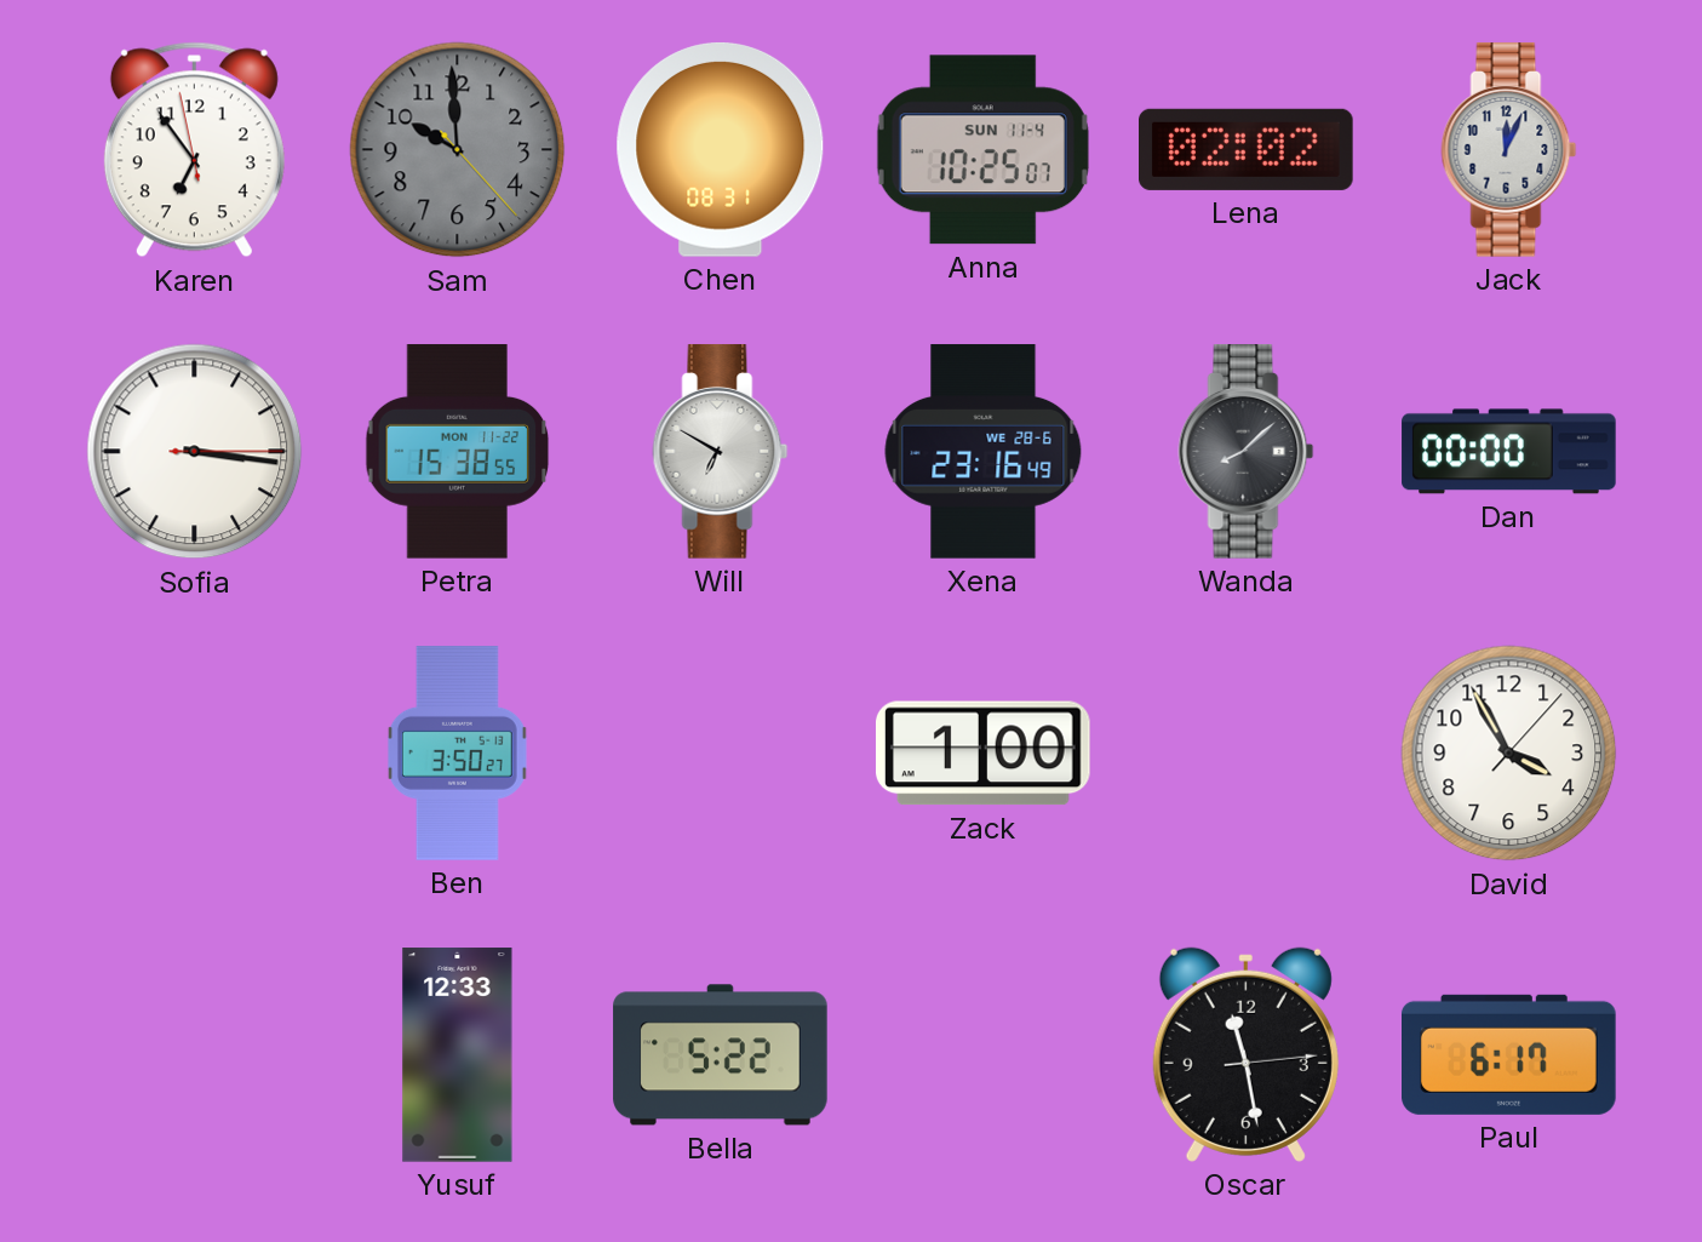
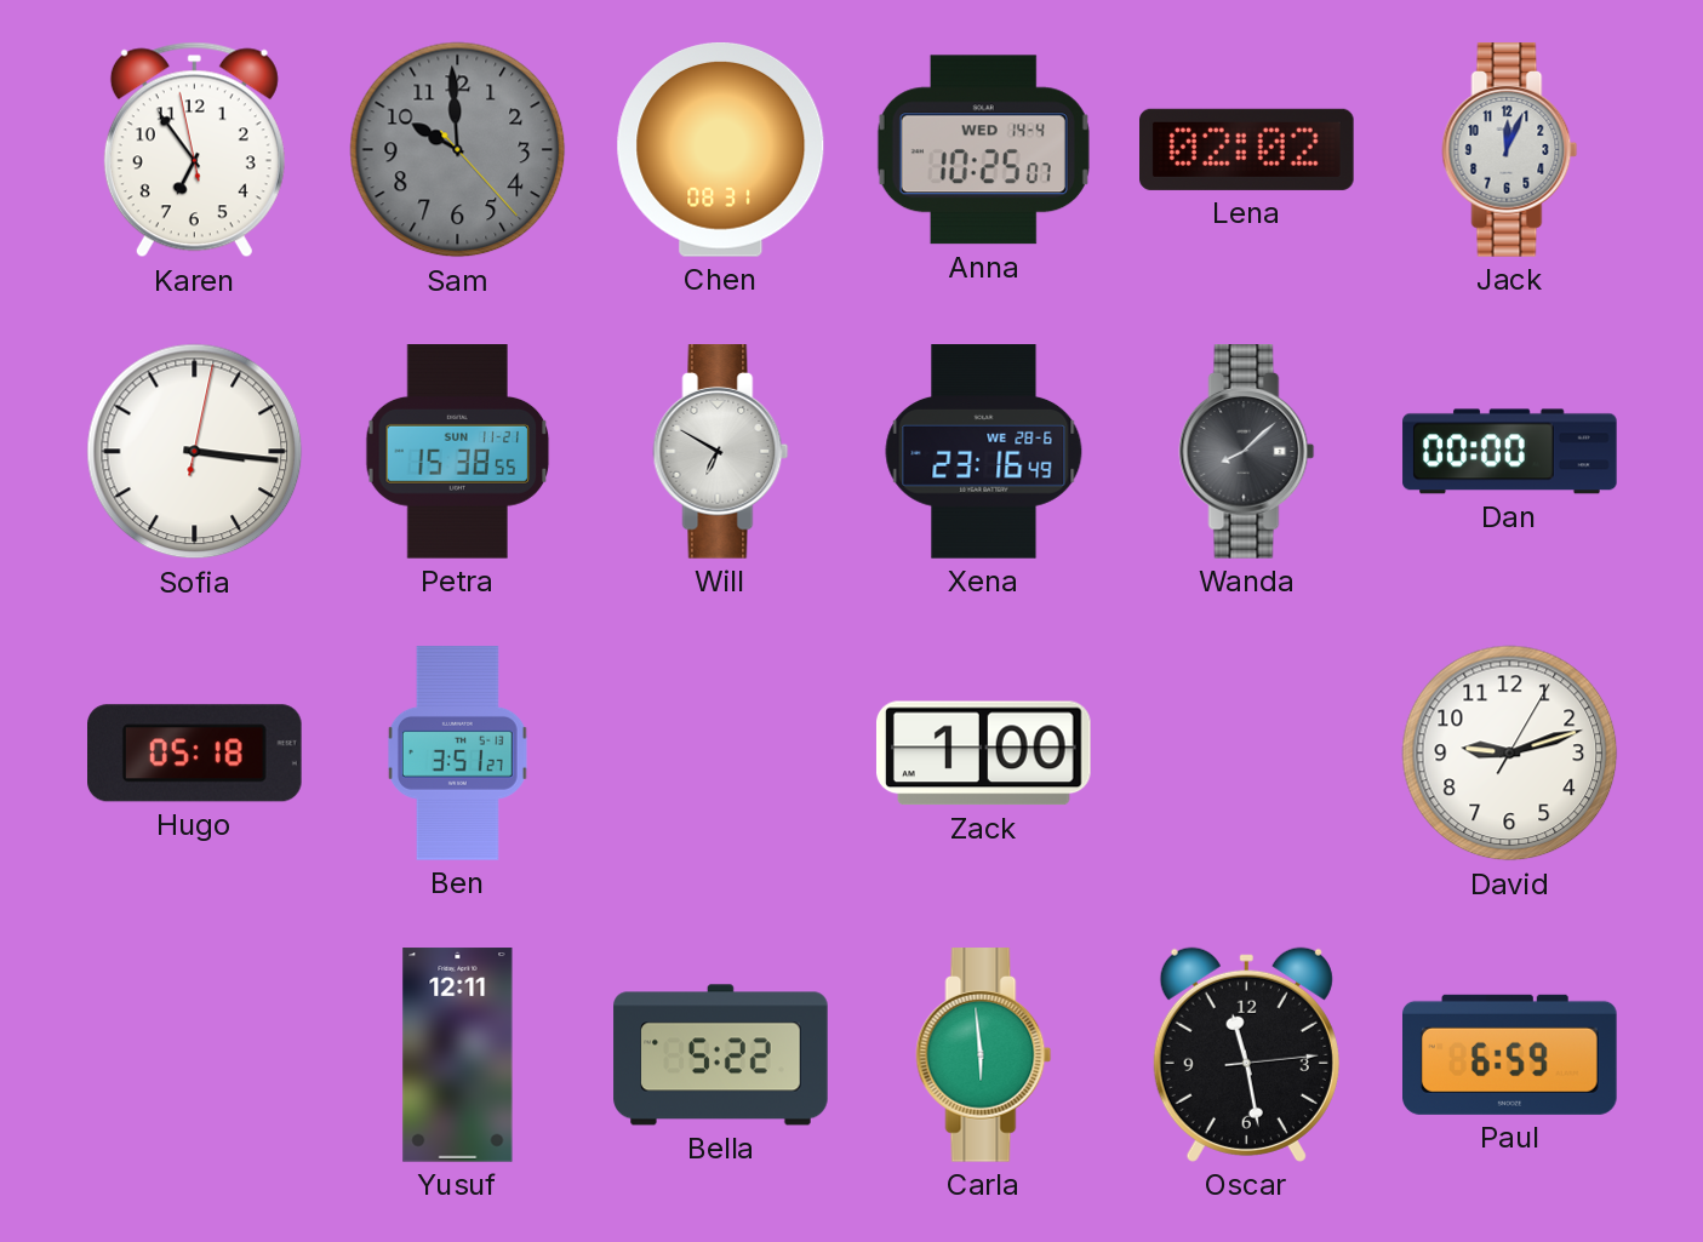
Anna date: SUN 11-4 -> WED 14-4 (983, 150)
Sofia: 3:16:15 -> 3:16:02 (195, 452)
Petra date: MON 11-22 -> SUN 11-21 (458, 452)
Hugo: none -> 05:18 (195, 754)
Ben: 3:50 -> 3:51 (457, 754)
David: 3:55 -> 9:12 (1510, 754)
Yusuf: 12:33 -> 12:11 (458, 1055)
Carla: none -> 5:59 (984, 1055)
Paul: 6:17 -> 6:59 (1510, 1054)
